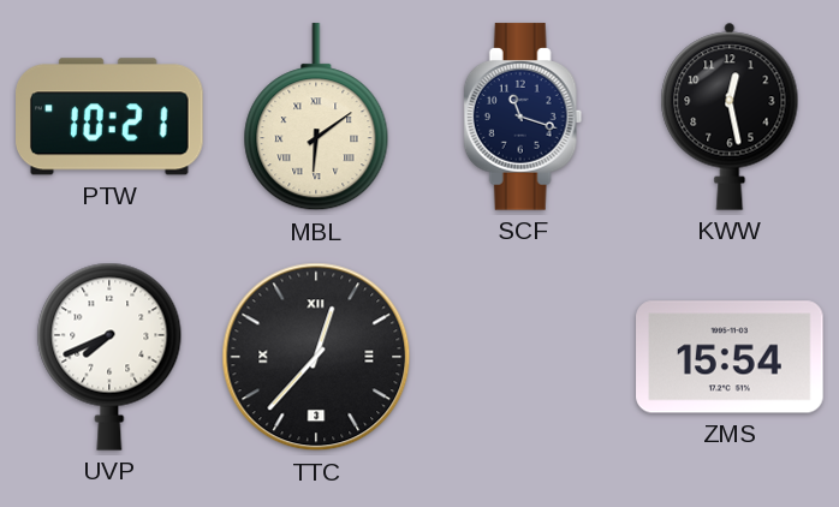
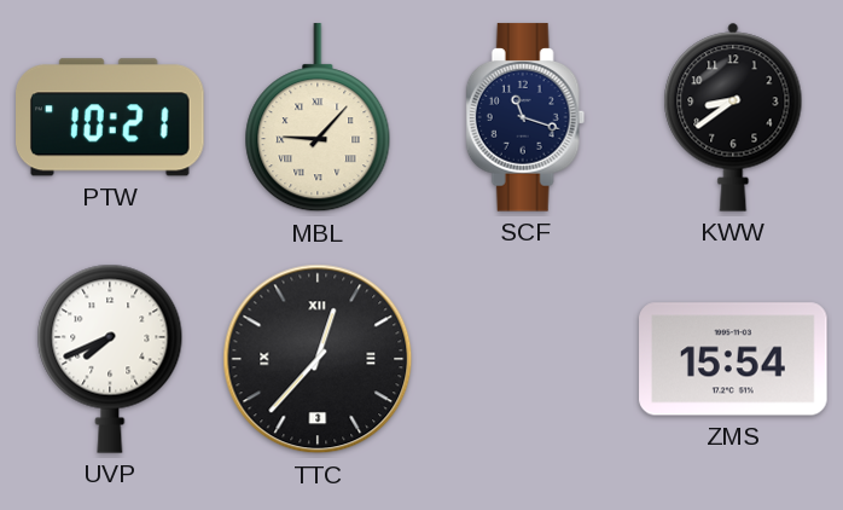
MBL: 6:09 -> 9:07 (318, 118)
KWW: 12:28 -> 8:39 (733, 117)
